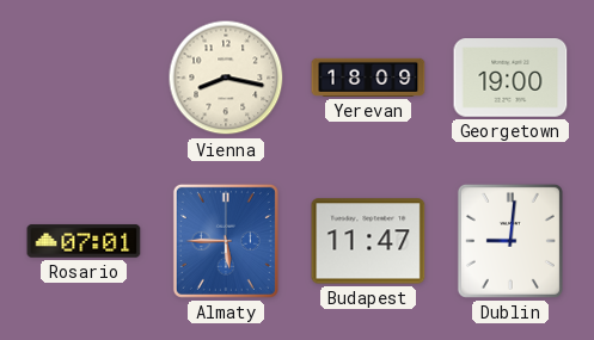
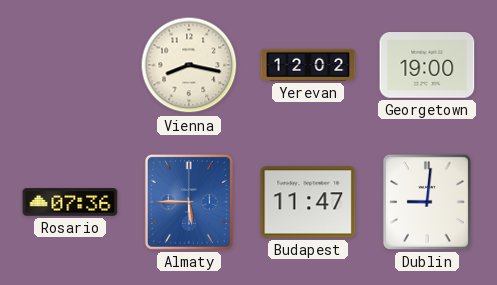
Yerevan: 18:09 -> 12:02 (308, 65)
Rosario: 07:01 -> 07:36 (70, 202)
